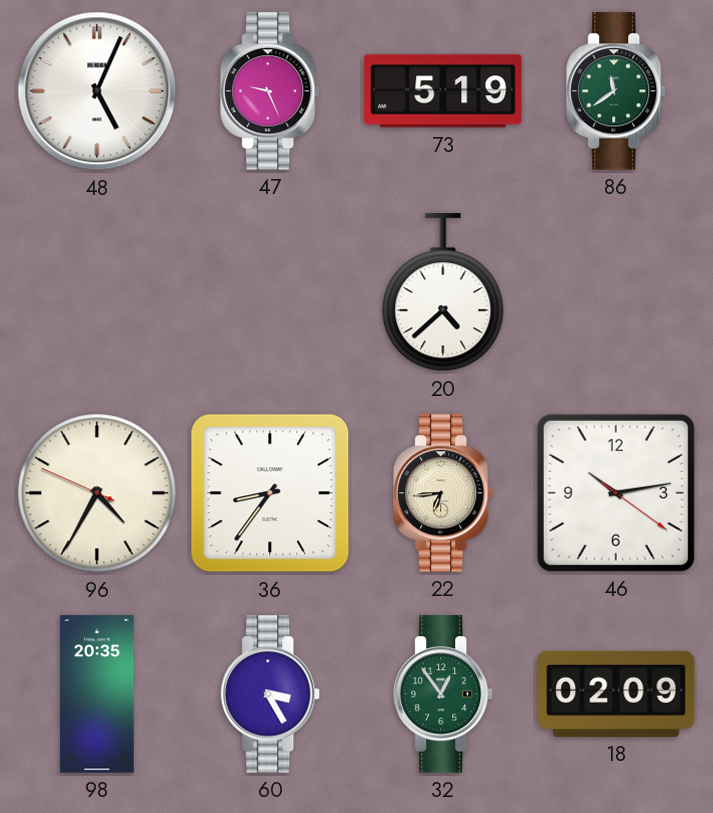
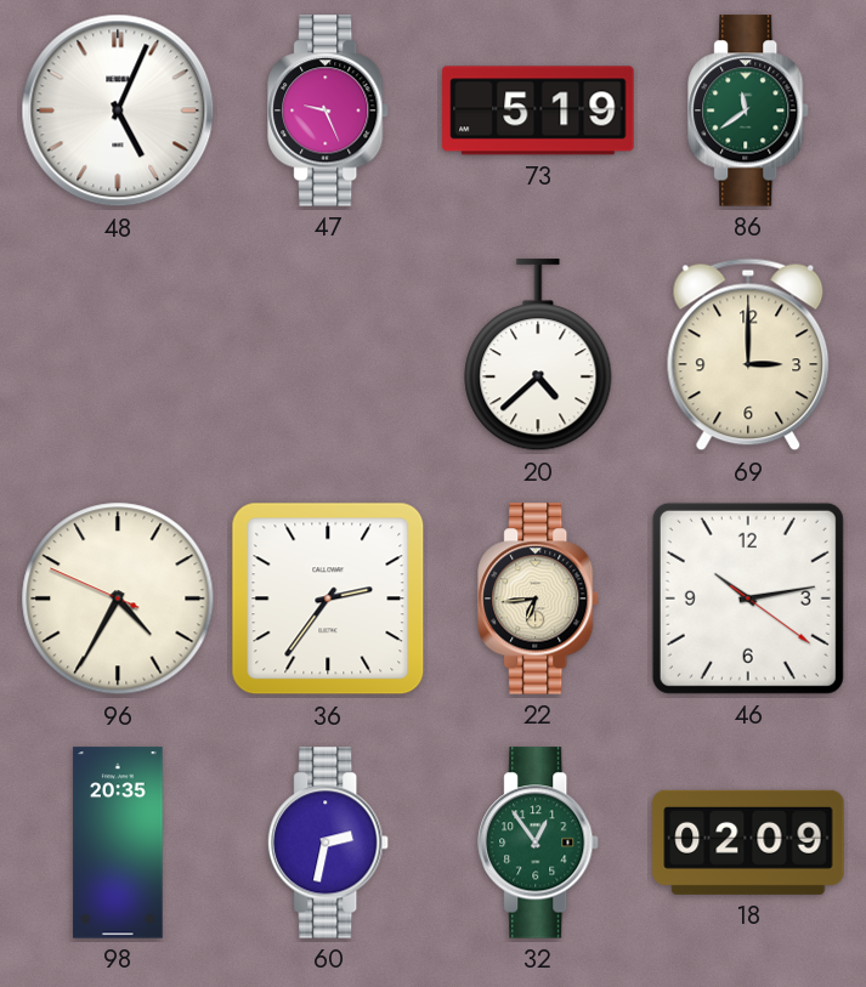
69: none -> 3:00 (748, 354)
36: 8:36 -> 2:36 (328, 599)
60: 3:25 -> 2:32 (329, 843)
